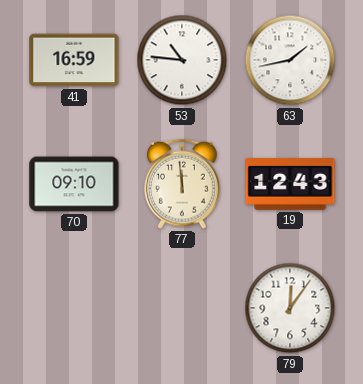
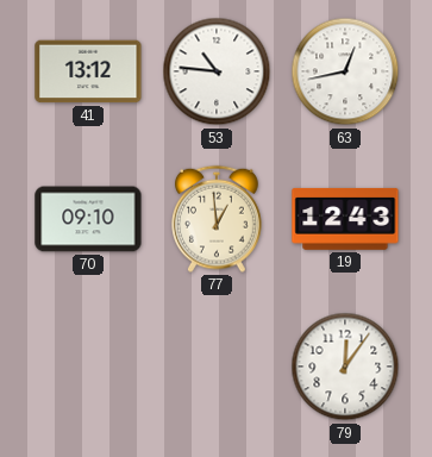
41: 16:59 -> 13:12 (88, 71)
63: 1:43 -> 12:43 (345, 71)
77: 11:59 -> 12:59 (218, 219)
